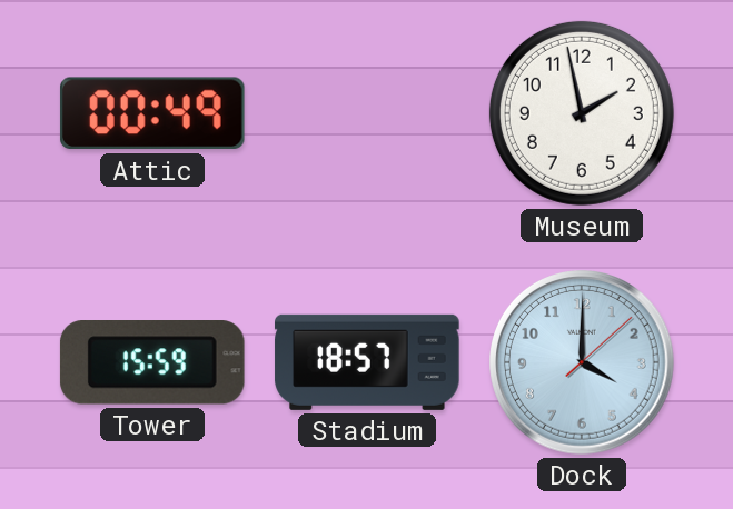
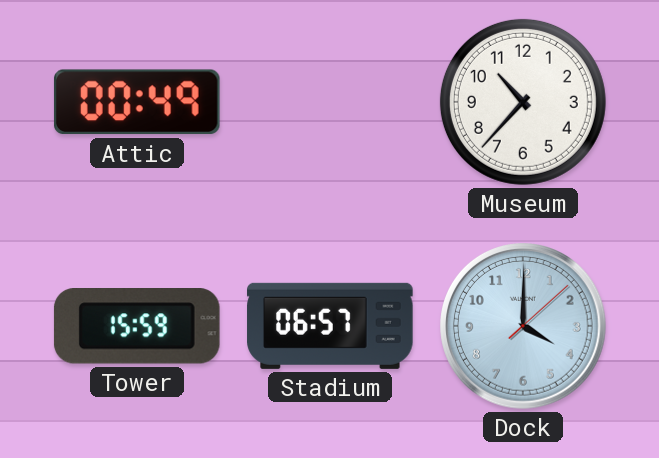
Museum: 1:58 -> 10:37 (523, 102)
Stadium: 18:57 -> 06:57 (330, 326)
